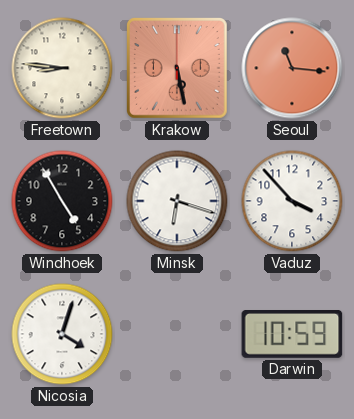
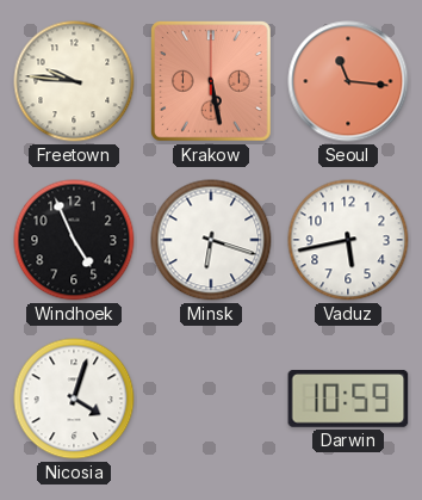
Freetown: 8:46 -> 9:46 (74, 81)
Windhoek: 4:55 -> 4:56 (74, 240)
Vaduz: 3:53 -> 5:43 (348, 240)
